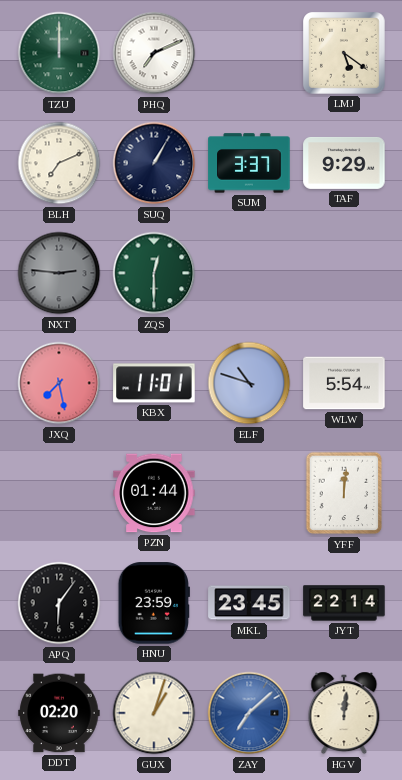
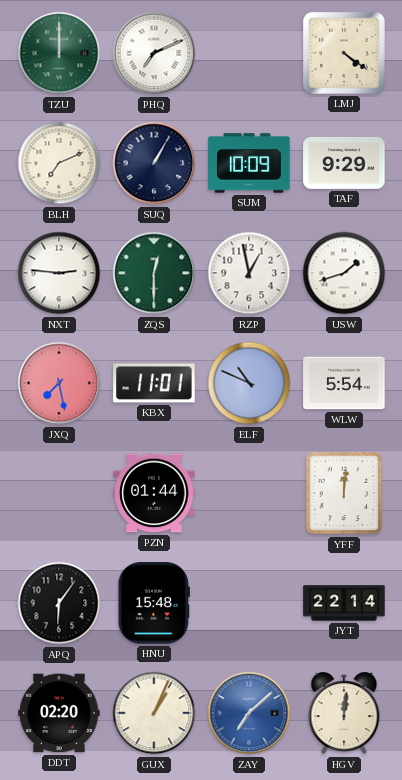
LMJ: 5:21 -> 4:21 (345, 54)
SUM: 3:37 -> 10:09 (249, 163)
NXT dial: grey -> white (59, 273)
RZP: none -> 12:58 (249, 273)
USW: none -> 1:42 (344, 273)
ELF: 10:48 -> 10:49 (249, 383)
HNU: 23:59 -> 15:48 (154, 603)
MKL: 23:45 -> none (249, 603)
GUX: 1:03 -> 1:04 (154, 713)
